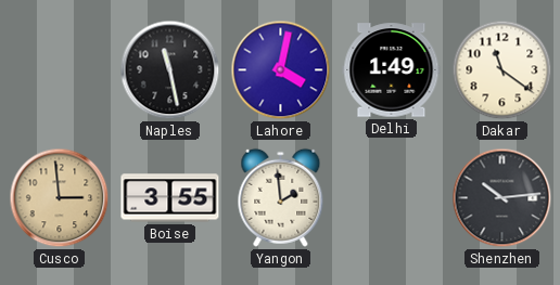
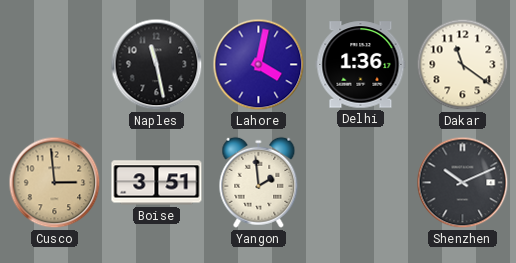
Delhi: 1:49 -> 1:36 (361, 65)
Boise: 3:55 -> 3:51 (157, 183)
Shenzhen: 10:14 -> 10:11 (463, 183)
